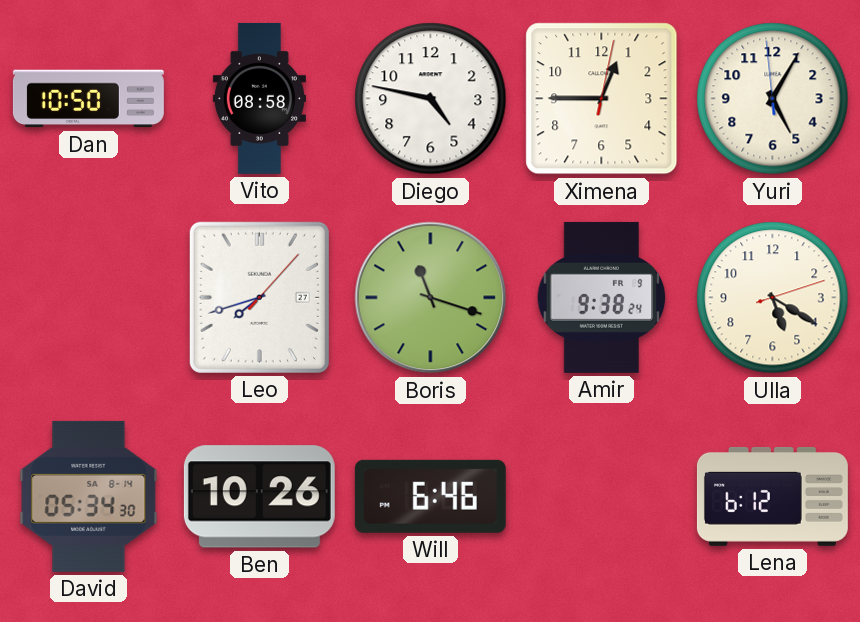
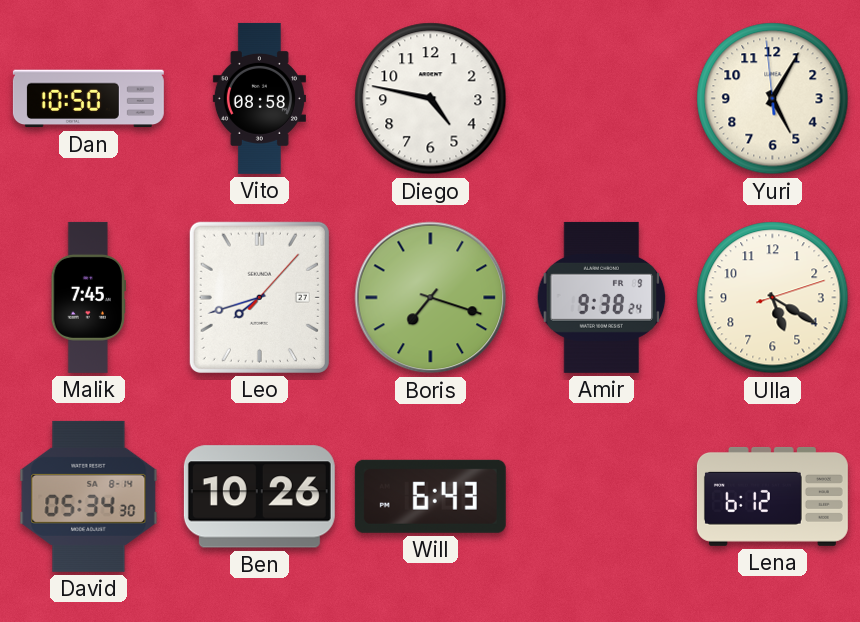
Ximena: 12:45 -> none (602, 99)
Malik: none -> 7:45 (88, 297)
Boris: 11:18 -> 7:18 (431, 298)
Will: 6:46 -> 6:43 (430, 496)
